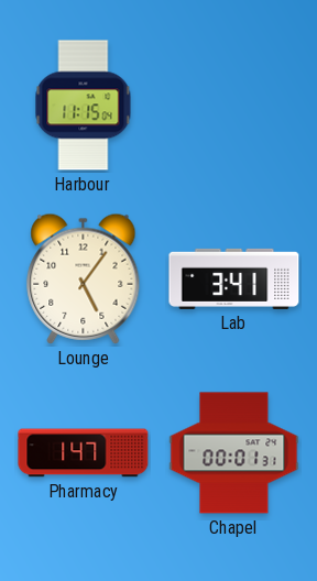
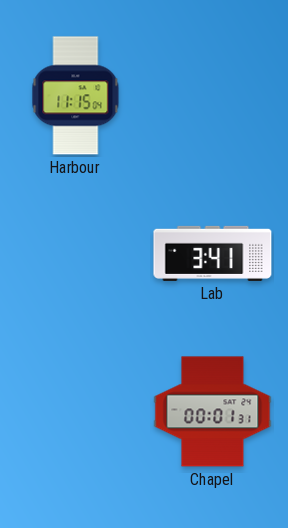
Lounge: 5:06 -> none (84, 278)
Pharmacy: 1:47 -> none (84, 453)
